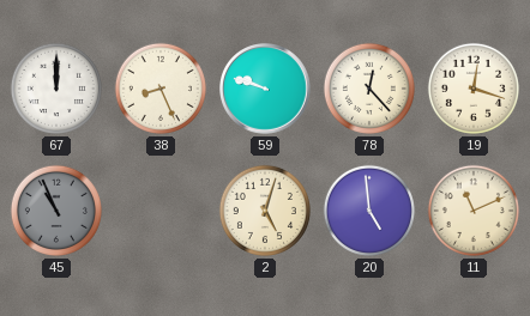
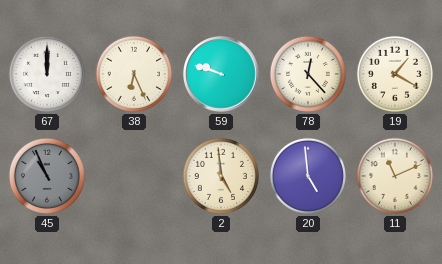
38: 8:26 -> 6:26 (134, 74)
19: 12:18 -> 1:20 (395, 74)
2: 5:03 -> 4:59 (221, 176)
